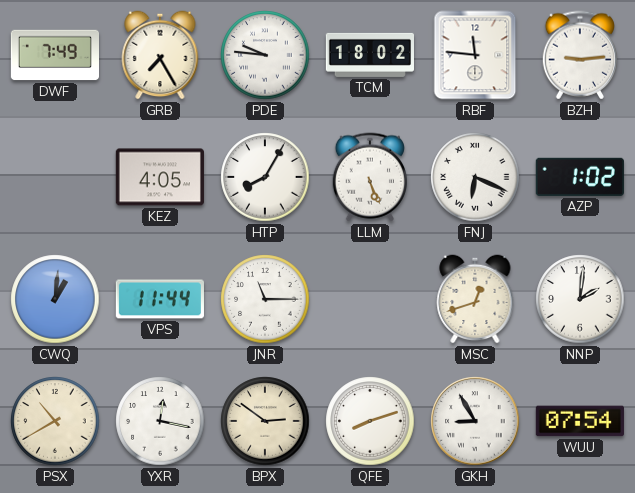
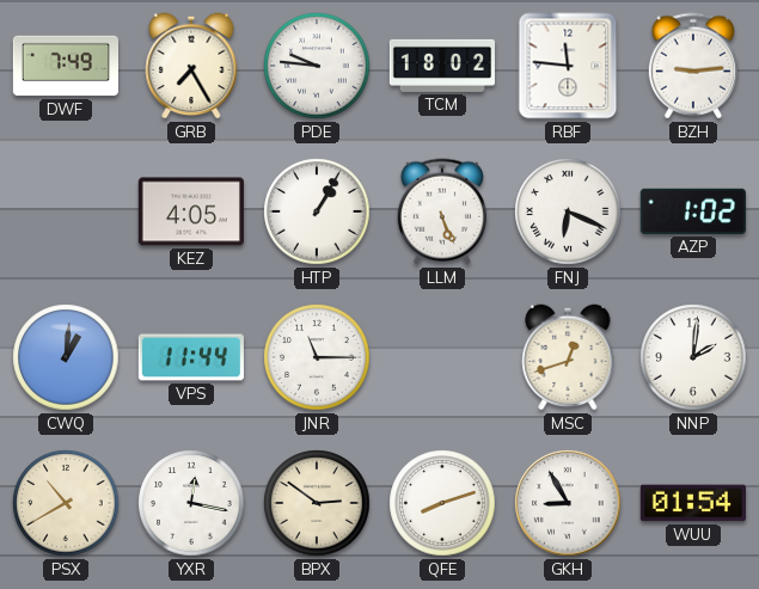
HTP: 8:05 -> 1:05 (317, 211)
WUU: 07:54 -> 01:54 (693, 503)
